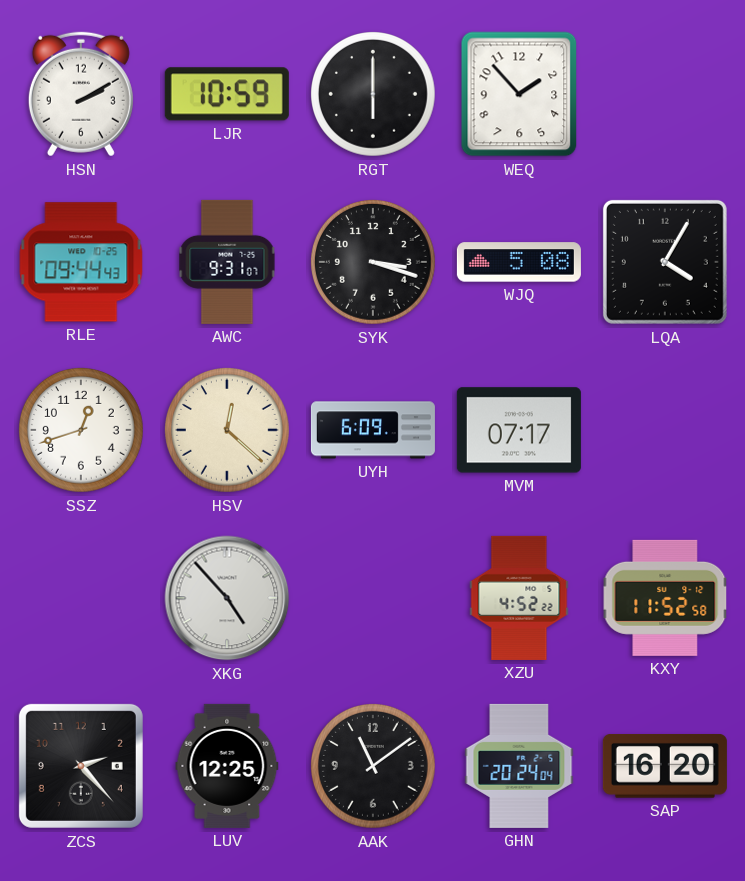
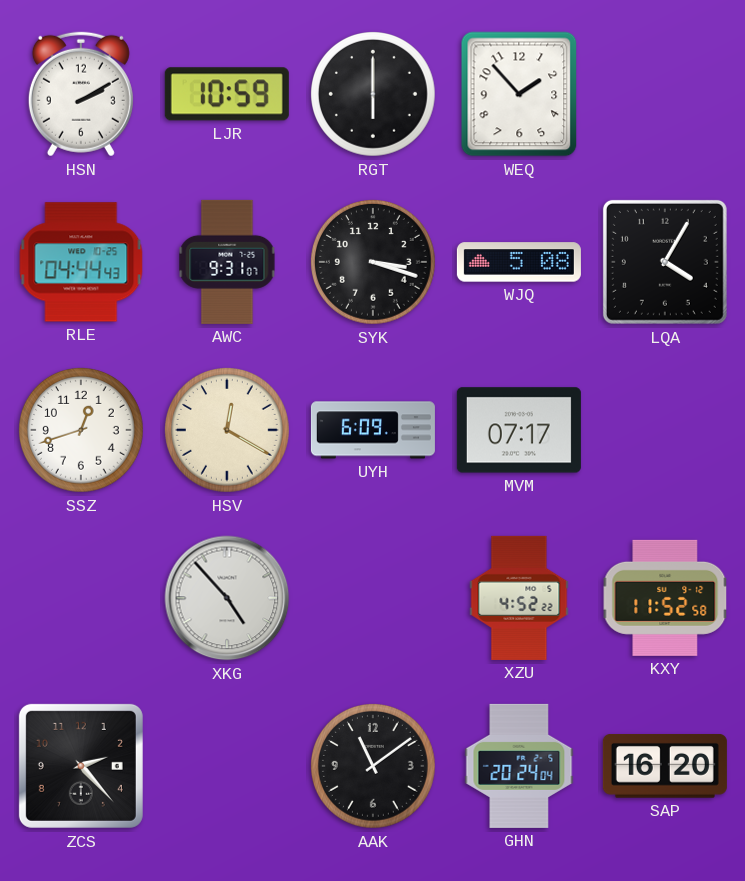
RLE: 09:44 -> 04:44 (81, 262)
HSV: 12:22 -> 12:20 (228, 431)
LUV: 12:25 -> none (227, 766)
